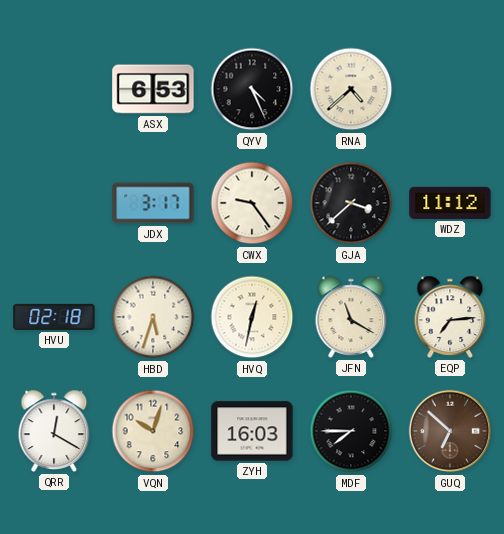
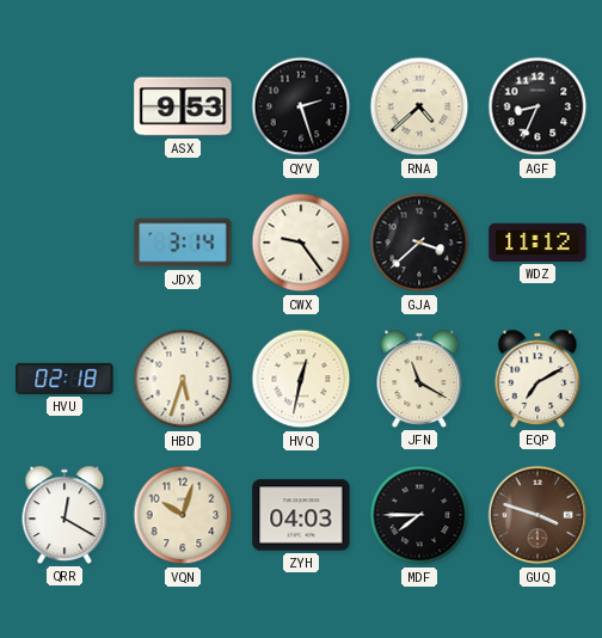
ASX: 6:53 -> 9:53 (183, 106)
QYV: 4:26 -> 2:27 (301, 106)
AGF: none -> 8:34 (537, 106)
JDX: 3:17 -> 3:14 (183, 243)
EQP: 7:14 -> 7:10 (537, 379)
ZYH: 16:03 -> 04:03 (301, 515)
GUQ: 6:52 -> 3:48 (537, 515)
